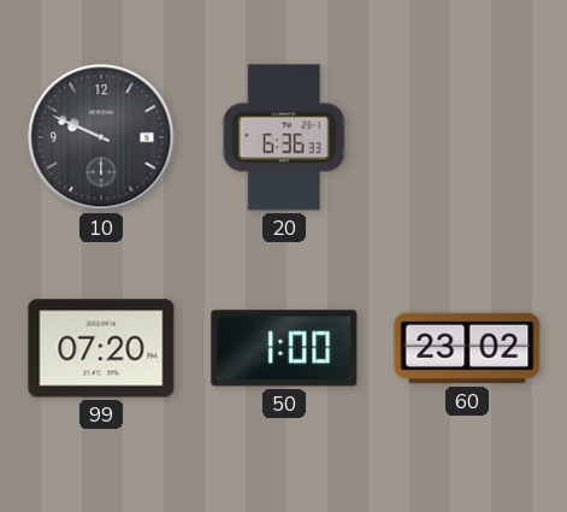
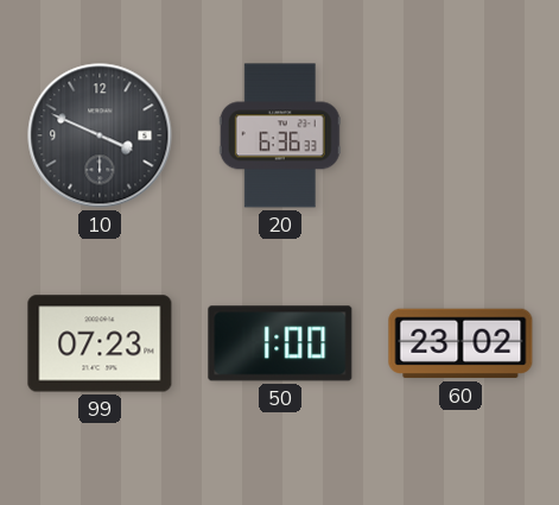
10: 9:49 -> 3:49 (100, 135)
99: 07:20 -> 07:23 (100, 343)
